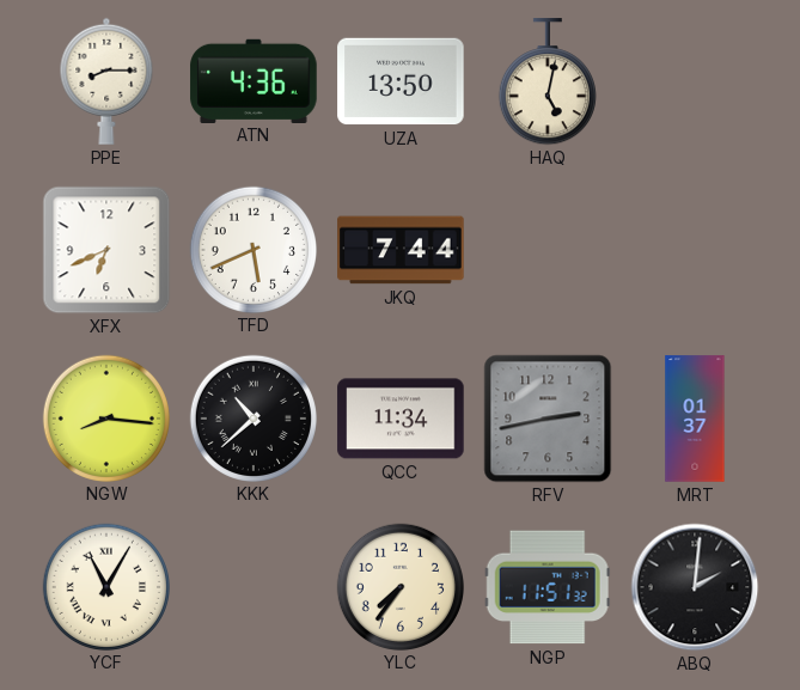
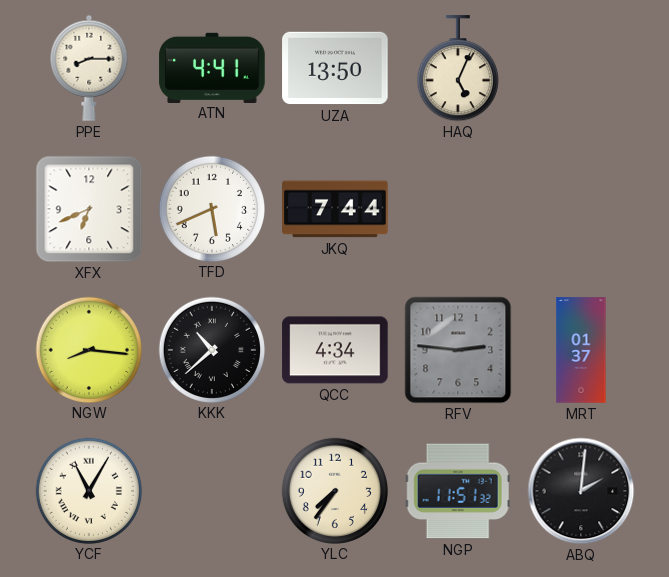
ATN: 4:36 -> 4:41 (212, 67)
HAQ: 5:02 -> 5:04 (458, 69)
QCC: 11:34 -> 4:34 (335, 350)
RFV: 2:43 -> 2:46 (458, 350)
